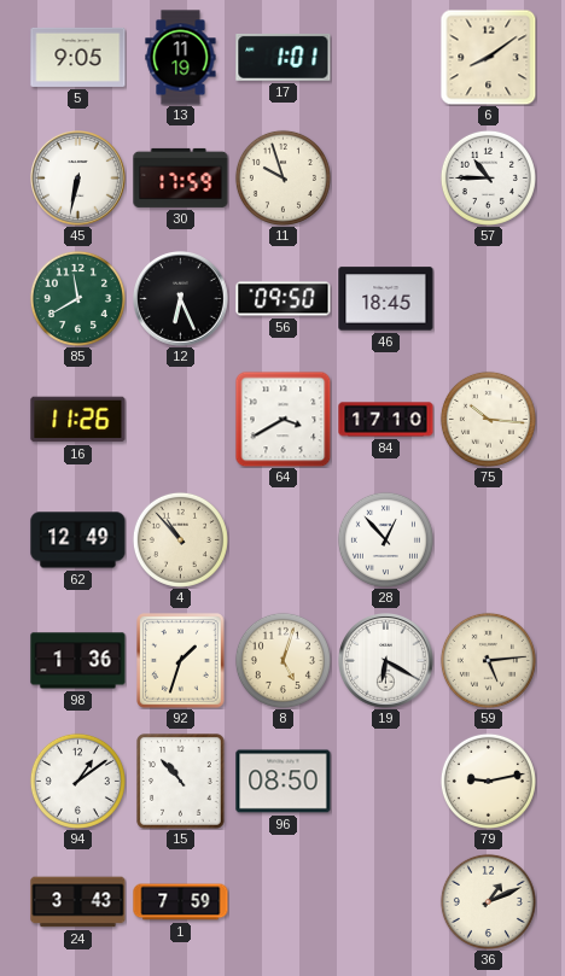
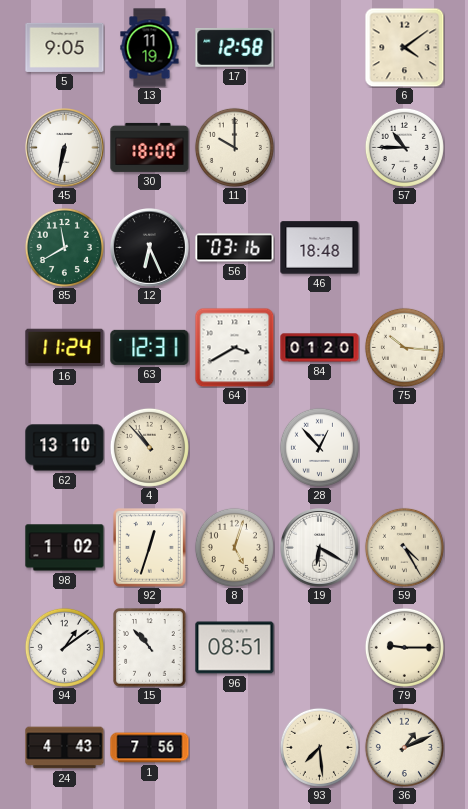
17: 1:01 -> 12:58 (235, 47)
6: 8:09 -> 4:09 (404, 47)
30: 17:59 -> 18:00 (150, 147)
11: 9:57 -> 10:00 (234, 147)
56: 09:50 -> 03:16 (235, 248)
46: 18:45 -> 18:48 (320, 248)
16: 11:26 -> 11:24 (65, 348)
63: none -> 12:31 (150, 347)
84: 17:10 -> 01:20 (320, 348)
62: 12:49 -> 13:10 (65, 448)
98: 1:36 -> 1:02 (65, 548)
92: 1:33 -> 12:33 (150, 548)
59: 5:14 -> 4:25 (404, 547)
96: 08:50 -> 08:51 (235, 648)
79: 9:13 -> 9:15 (404, 647)
24: 3:43 -> 4:43 (65, 748)
1: 7:59 -> 7:56 (150, 748)
93: none -> 7:29 (319, 747)
